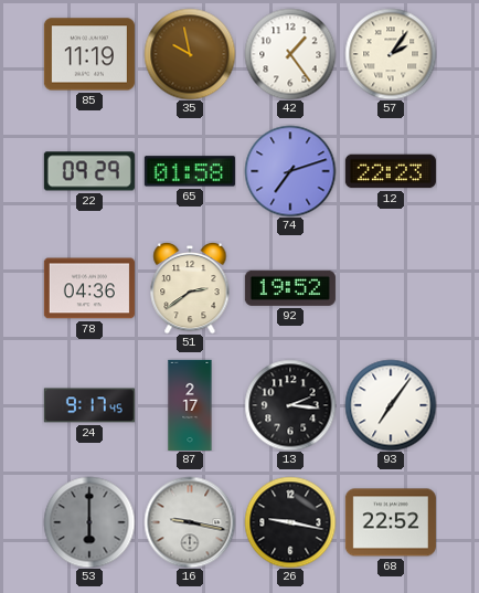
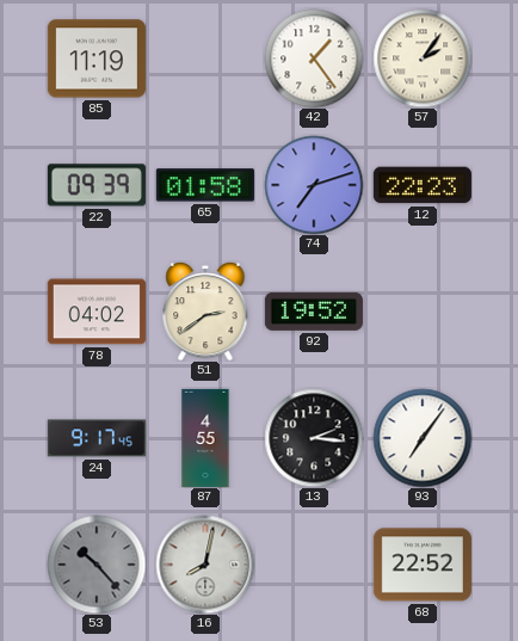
35: 9:58 -> none (190, 54)
22: 09:29 -> 09:39 (97, 185)
78: 04:36 -> 04:02 (97, 312)
87: 2:17 -> 4:55 (205, 438)
53: 6:00 -> 10:23 (97, 565)
16: 9:17 -> 8:02 (205, 565)
26: 9:17 -> none (290, 522)
